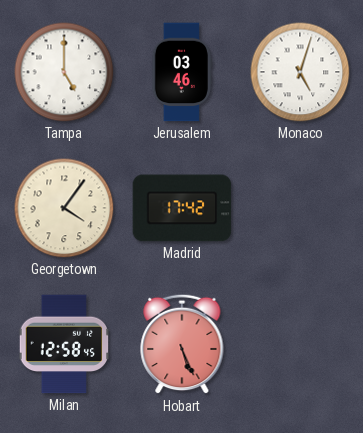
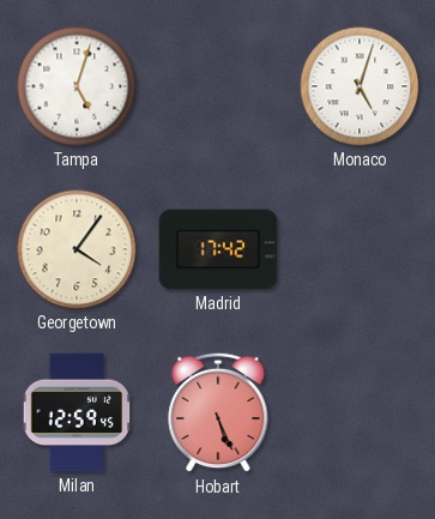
Tampa: 5:00 -> 5:03 (77, 86)
Jerusalem: 03:46 -> none (182, 72)
Milan: 12:58 -> 12:59 (75, 412)
